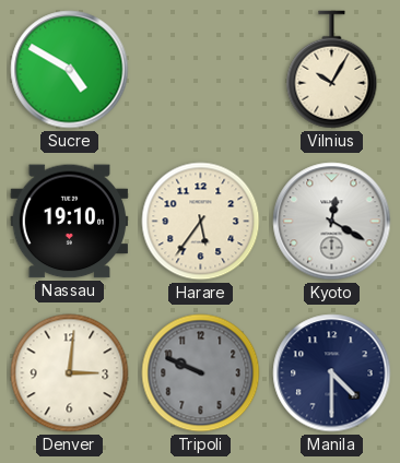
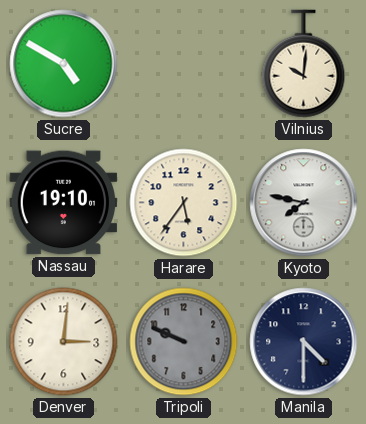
Vilnius: 10:05 -> 10:01 (304, 64)
Kyoto: 12:20 -> 7:47 (304, 203)
